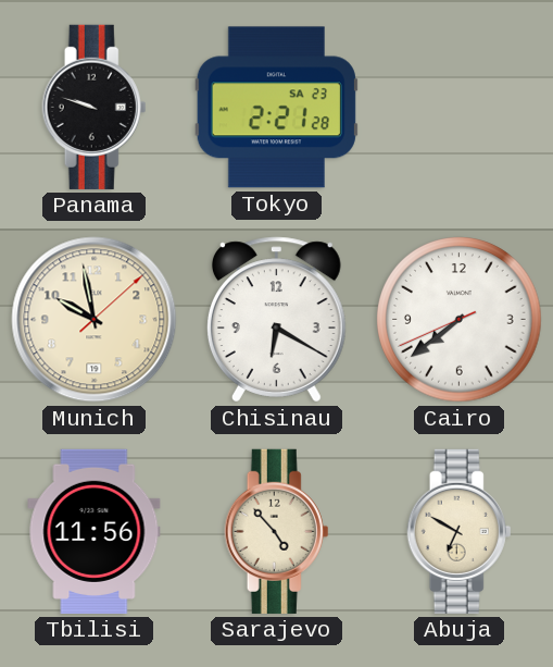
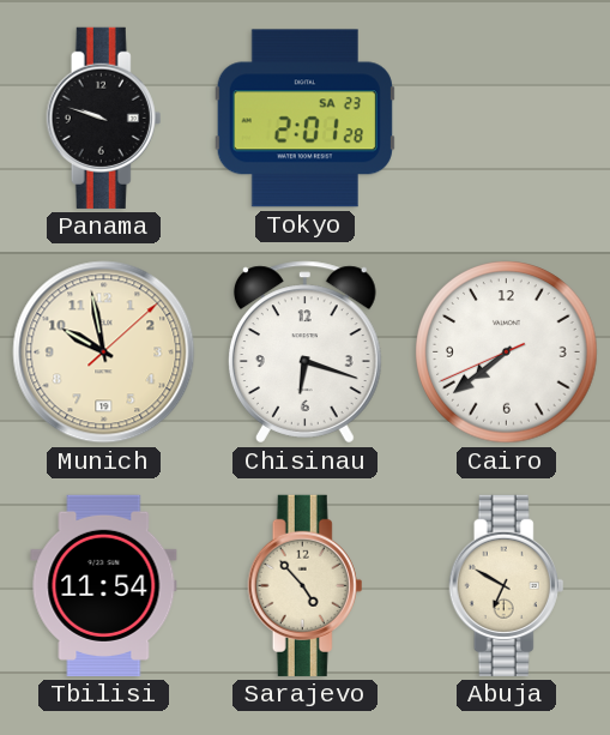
Tokyo: 2:21 -> 2:01 (304, 119)
Chisinau: 6:20 -> 6:18 (304, 353)
Tbilisi: 11:56 -> 11:54 (104, 585)
